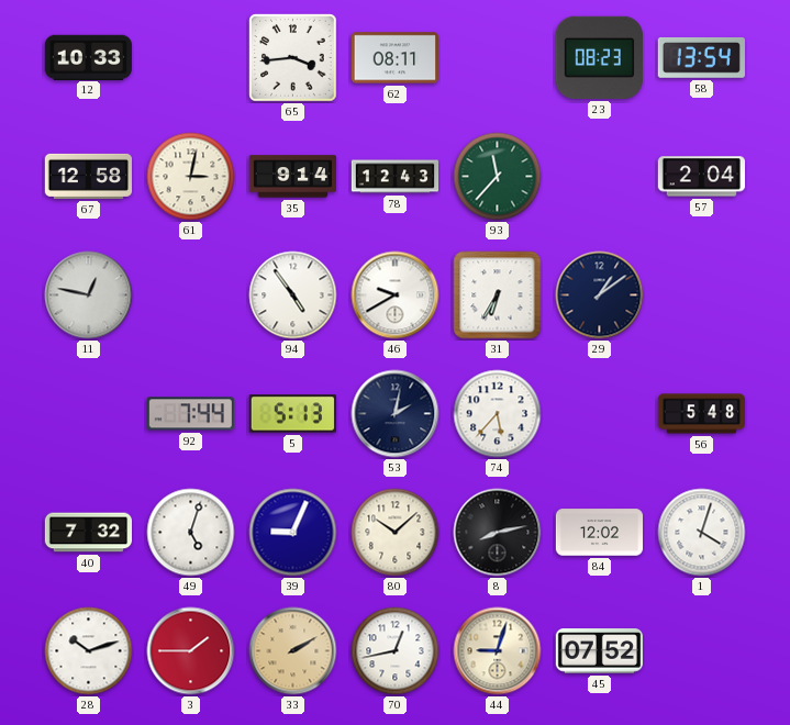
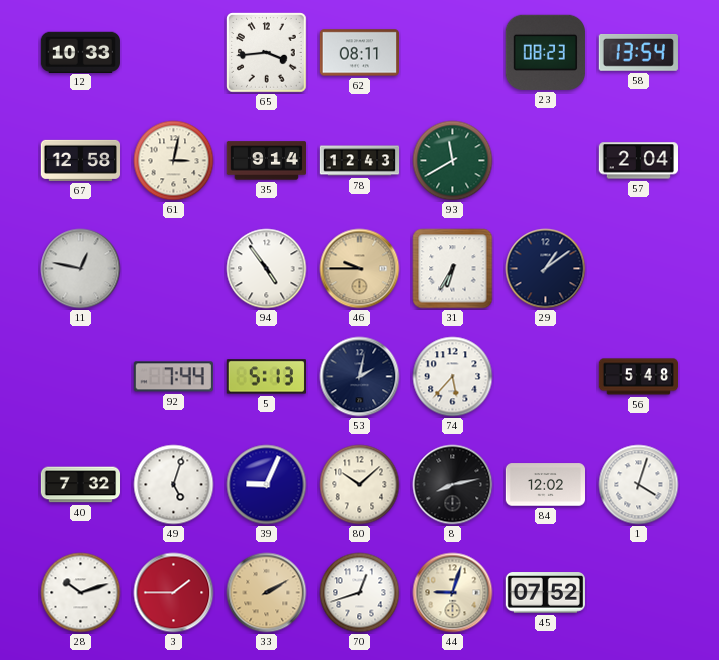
93: 11:37 -> 11:40 (453, 161)
46: 9:40 -> 9:45 (360, 269)
46 dial: white -> champagne (360, 269)
70: 12:43 -> 12:42 (360, 593)
